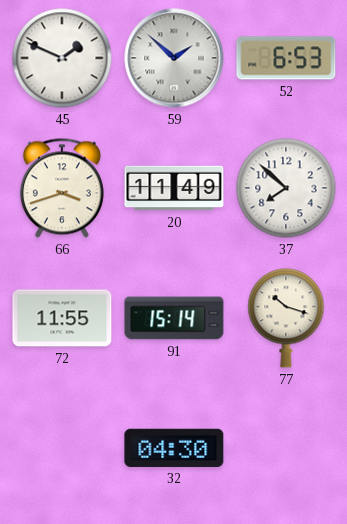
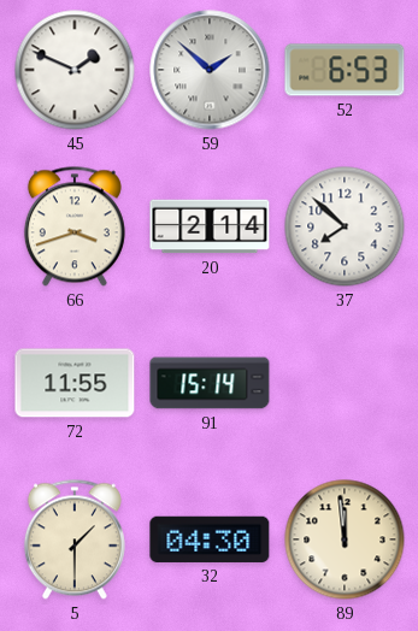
20: 11:49 -> 2:14 (210, 226)
77: 10:18 -> none (286, 318)
5: none -> 1:30 (75, 539)
89: none -> 11:59 (345, 539)
